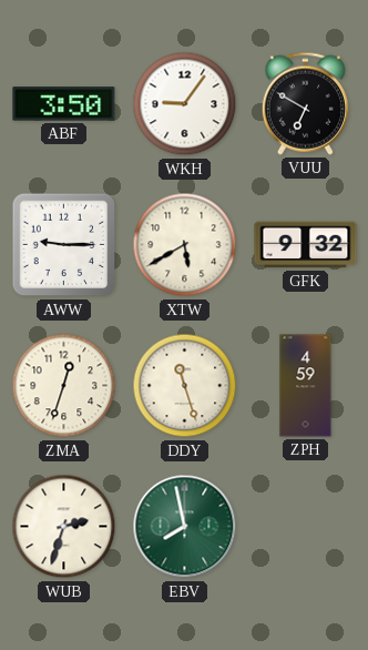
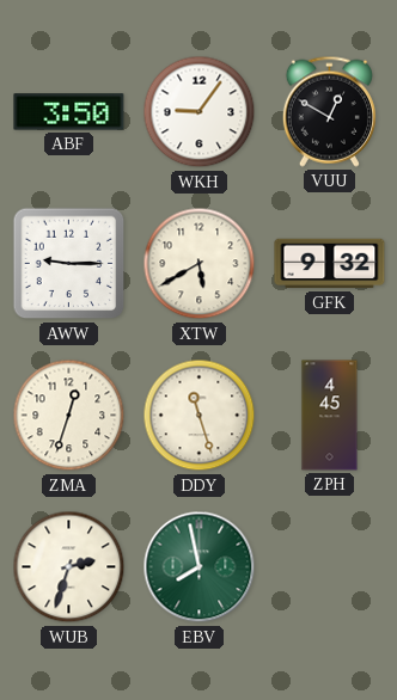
VUU: 6:50 -> 12:50 (329, 111)
ZPH: 4:59 -> 4:45 (330, 416)
